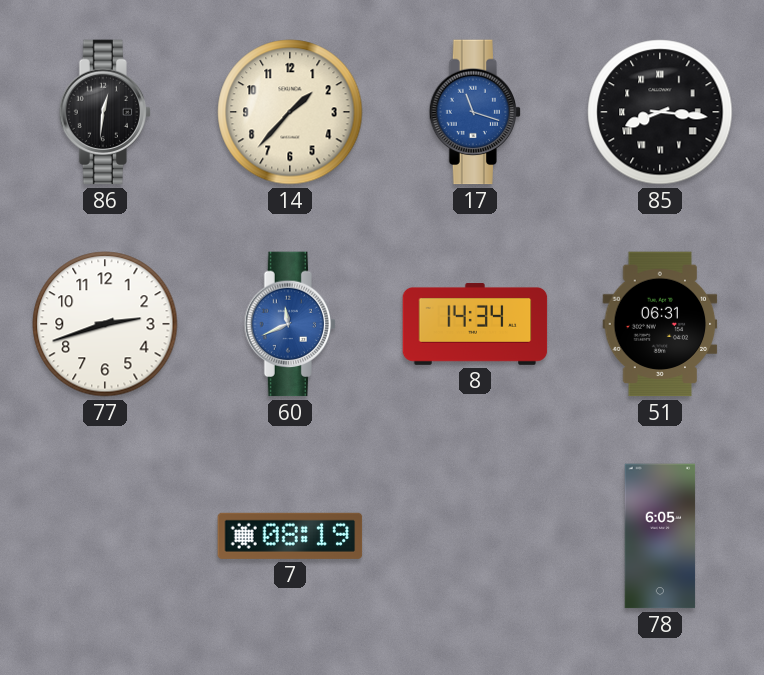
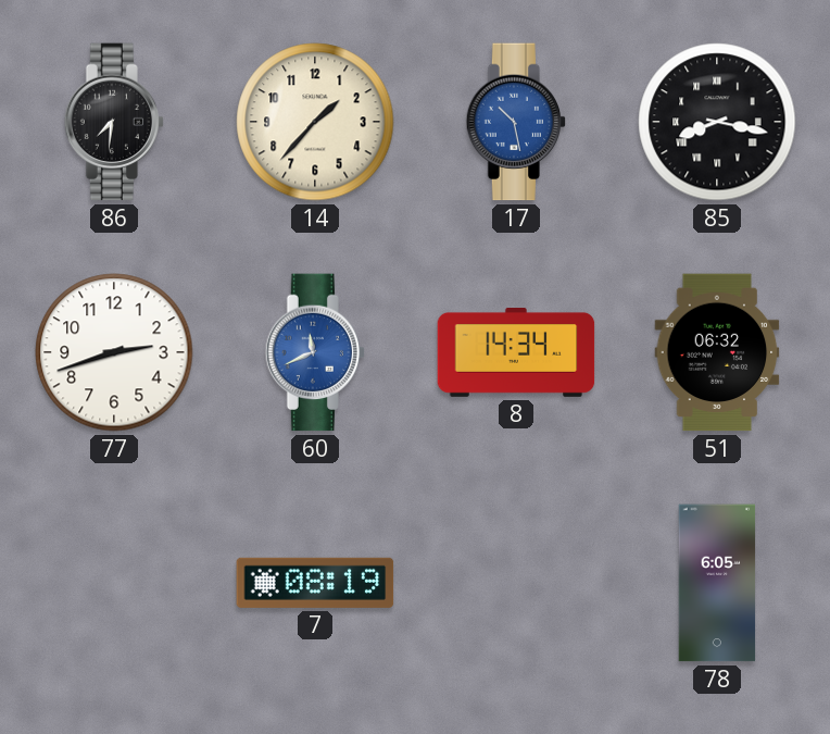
86: 12:31 -> 7:31 (114, 122)
17: 11:18 -> 10:28 (516, 122)
85: 8:16 -> 8:17 (717, 122)
51: 06:31 -> 06:32 (717, 352)
